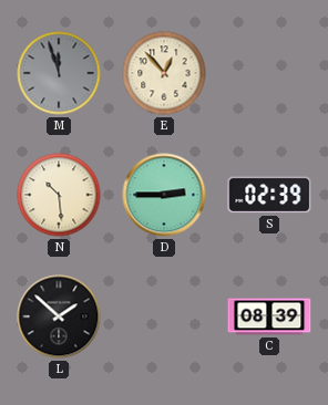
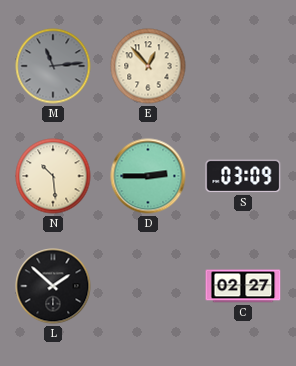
M: 11:57 -> 11:14 (53, 66)
S: 02:39 -> 03:09 (243, 176)
C: 08:39 -> 02:27 (243, 286)
